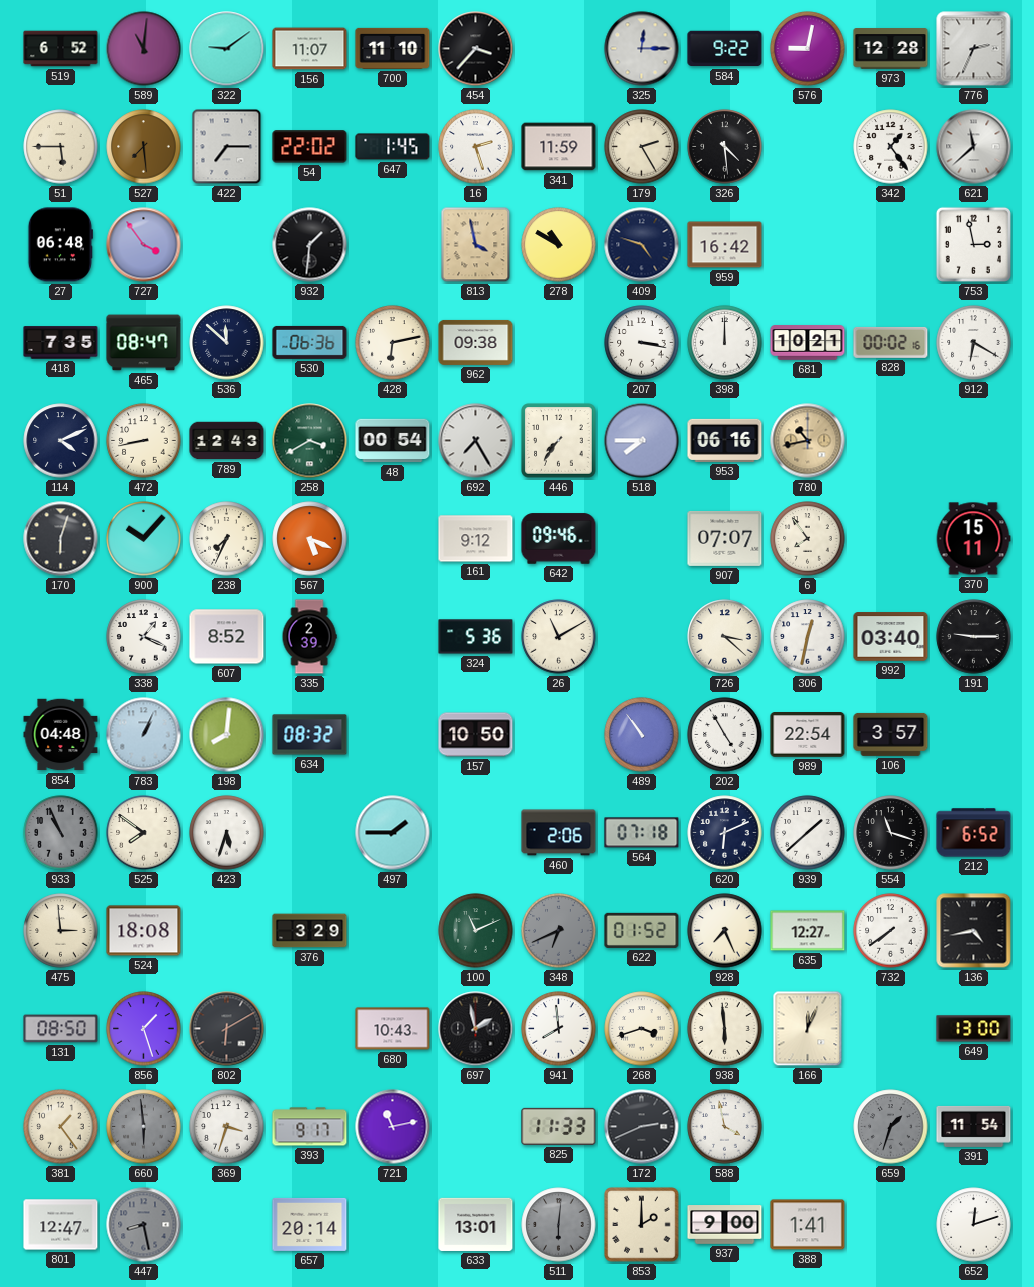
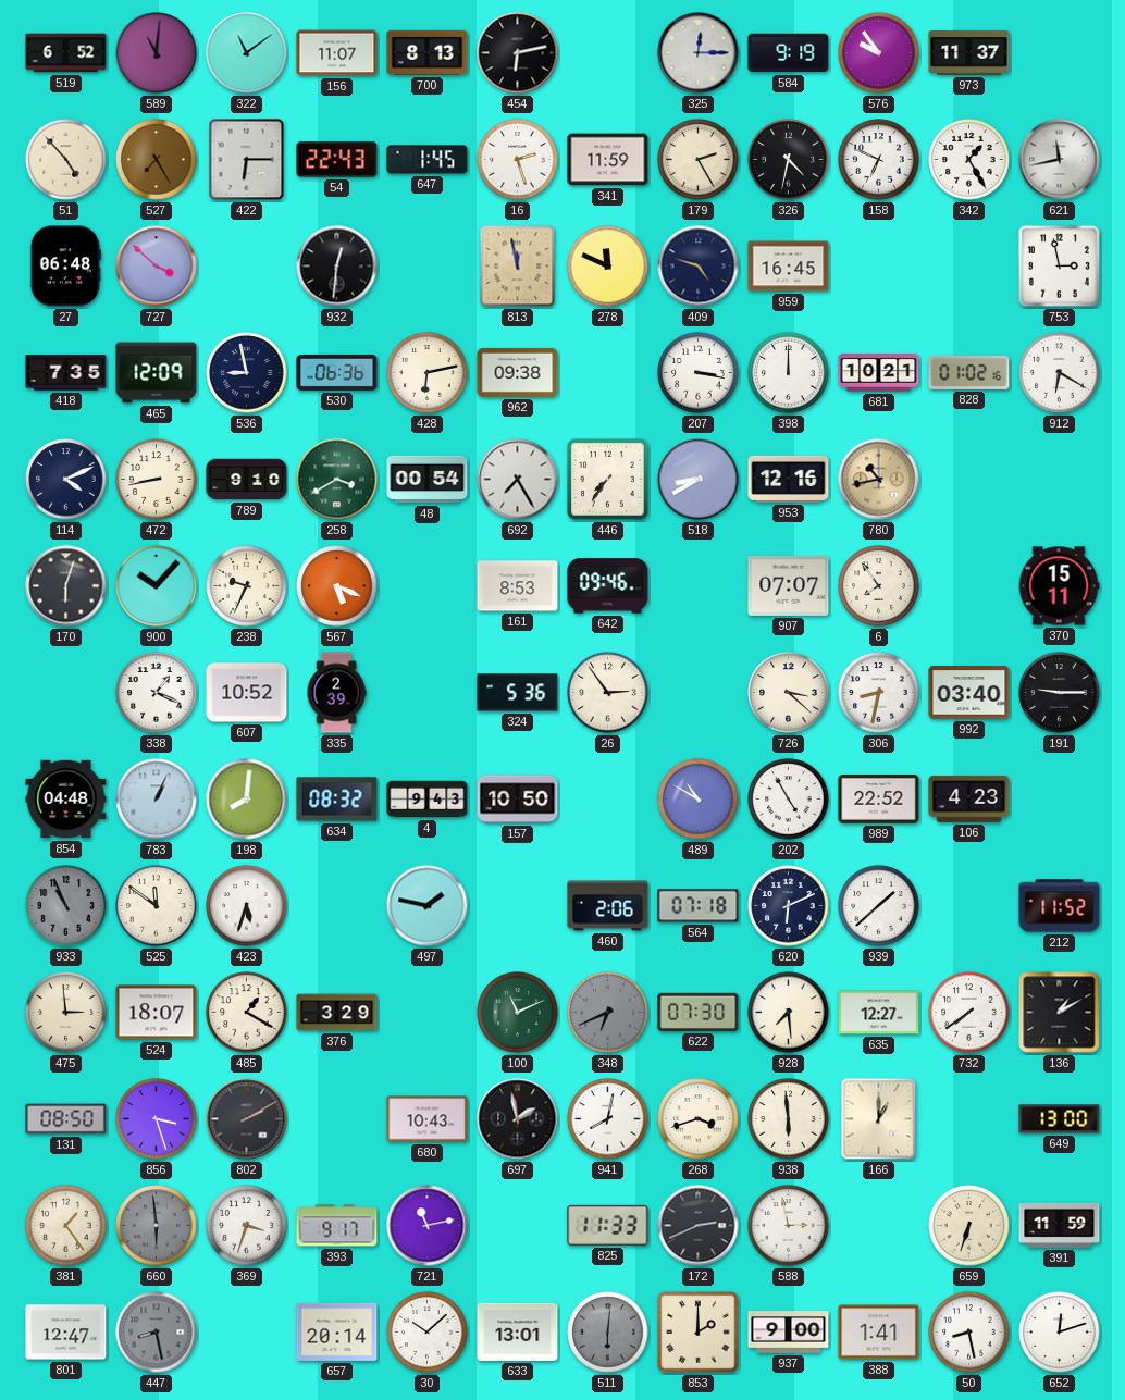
322: 9:09 -> 11:09 (247, 53)
700: 11:10 -> 8:13 (428, 52)
454: 3:37 -> 6:13 (518, 53)
584: 9:22 -> 9:19 (789, 53)
576: 9:02 -> 9:54 (879, 53)
973: 12:28 -> 11:37 (969, 53)
776: 2:34 -> none (974, 49)
51: 5:45 -> 4:53 (66, 160)
527: 7:29 -> 7:25 (157, 160)
422: 7:15 -> 6:15 (247, 160)
54: 22:02 -> 22:43 (337, 160)
326: 4:29 -> 4:32 (789, 160)
158: none -> 6:49 (879, 160)
342: 1:24 -> 1:25 (969, 160)
621: 11:38 -> 11:43 (1060, 160)
727: 3:54 -> 3:52 (157, 267)
932: 1:31 -> 12:31 (337, 267)
813: 3:58 -> 11:58 (518, 267)
278: 10:50 -> 11:49 (608, 267)
959: 16:42 -> 16:45 (789, 267)
465: 08:47 -> 12:09 (157, 373)
536: 11:52 -> 8:58 (247, 373)
828: 00:02 -> 01:02 (969, 372)
789: 12:43 -> 9:10 (247, 480)
518: 7:45 -> 8:40 (699, 480)
953: 06:16 -> 12:16 (789, 479)
238: 7:34 -> 9:34 (247, 586)
161: 9:12 -> 8:53 (518, 586)
607: 8:52 -> 10:52 (247, 693)
26: 11:10 -> 2:54 (608, 693)
306: 12:32 -> 8:32 (879, 693)
4: none -> 9:43 (428, 800)
489: 10:54 -> 10:50 (699, 800)
989: 22:54 -> 22:52 (879, 800)
106: 3:57 -> 4:23 (969, 798)
525: 7:51 -> 11:51 (157, 906)
497: 1:45 -> 1:47 (428, 906)
554: 11:18 -> none (891, 833)
212: 6:52 -> 11:52 (1060, 906)
524: 18:08 -> 18:07 (157, 1013)
485: none -> 1:20 (247, 1013)
622: 01:52 -> 07:30 (699, 1012)
928: 7:26 -> 7:29 (789, 1013)
136: 4:43 -> 1:10 (1060, 1013)
856: 1:27 -> 3:27 (157, 1119)
802: 6:10 -> 2:10 (247, 1119)
941: 7:59 -> 8:02 (608, 1119)
166: 12:04 -> 1:00 (879, 1119)
588: 3:58 -> 2:58 (789, 1226)
659: 1:33 -> 6:33 (969, 1226)
659 dial: grey -> cream (969, 1226)
391: 11:54 -> 11:59 (1060, 1225)
30: none -> 10:08 (428, 1333)
50: none -> 8:28 (969, 1333)
